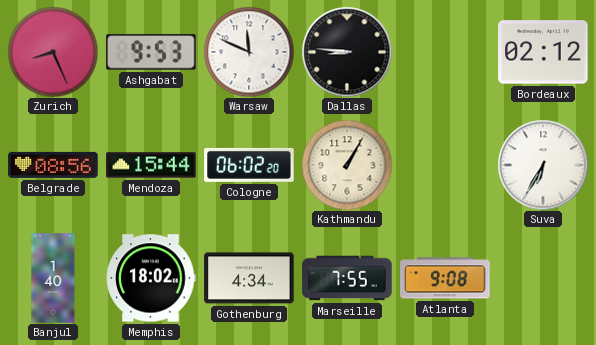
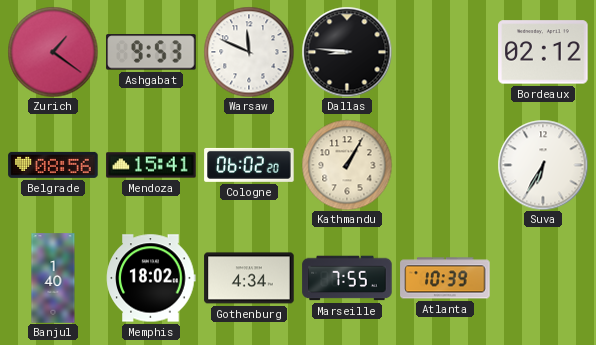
Zurich: 8:26 -> 1:21 (53, 52)
Mendoza: 15:44 -> 15:41 (151, 165)
Atlanta: 9:08 -> 10:39 (445, 278)
